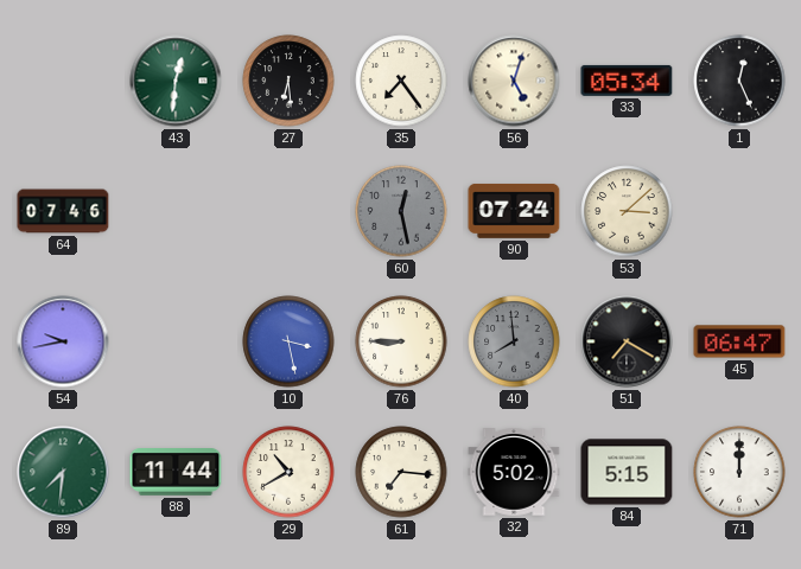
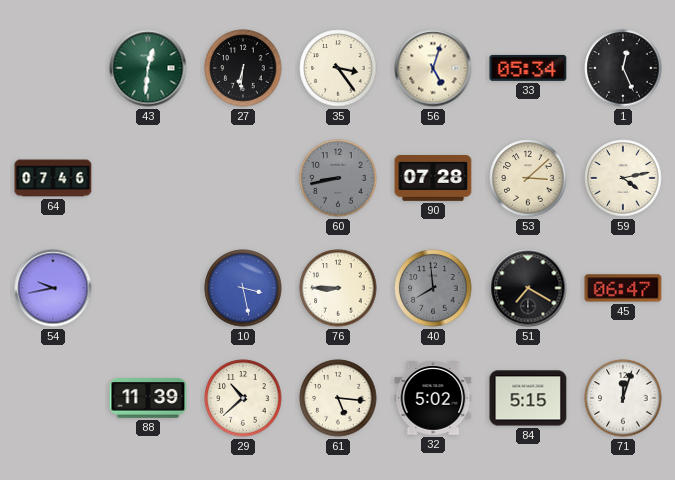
27: 6:29 -> 6:31 (243, 68)
35: 7:24 -> 3:24 (338, 68)
60: 12:28 -> 8:43 (338, 178)
90: 07:24 -> 07:28 (433, 178)
59: none -> 4:13 (623, 178)
89: 7:31 -> none (63, 472)
88: 11:44 -> 11:39 (148, 399)
29: 10:40 -> 10:38 (243, 398)
61: 7:16 -> 5:16 (338, 398)
71: 12:00 -> 12:03 (623, 398)
